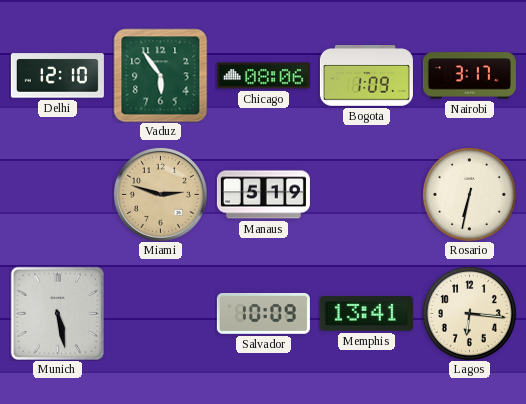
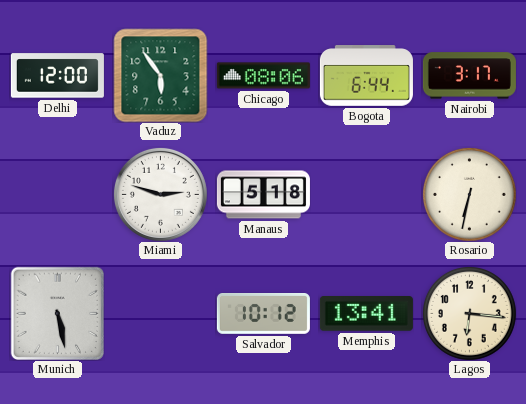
Delhi: 12:10 -> 12:00 (57, 76)
Bogota: 1:09 -> 6:44 (366, 76)
Miami dial: champagne -> white (160, 194)
Manaus: 5:19 -> 5:18 (263, 195)
Salvador: 10:09 -> 10:12 (263, 314)
